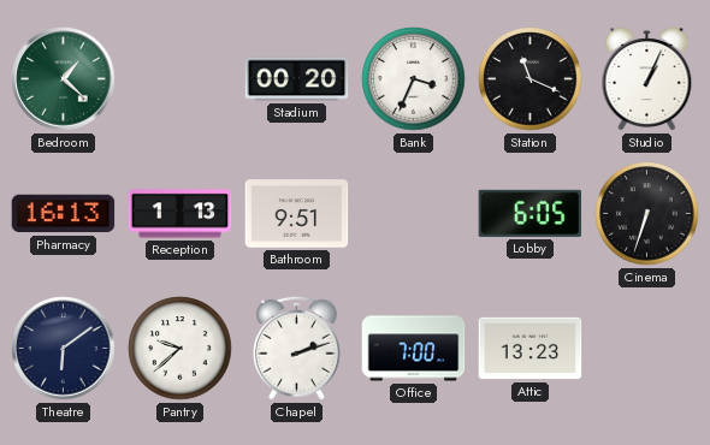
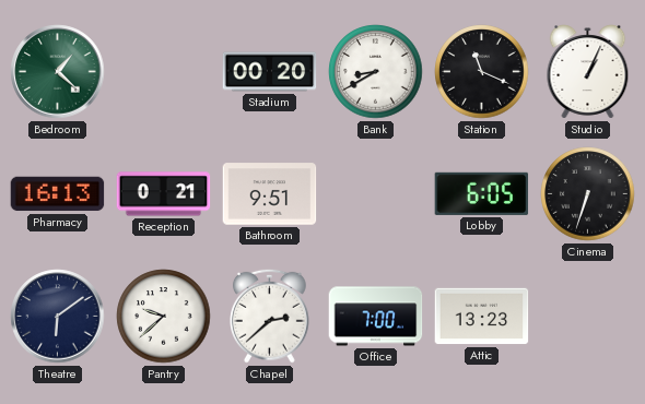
Bank: 3:34 -> 8:40 (376, 72)
Reception: 1:13 -> 0:21 (164, 194)
Chapel: 2:12 -> 2:38 (270, 316)
